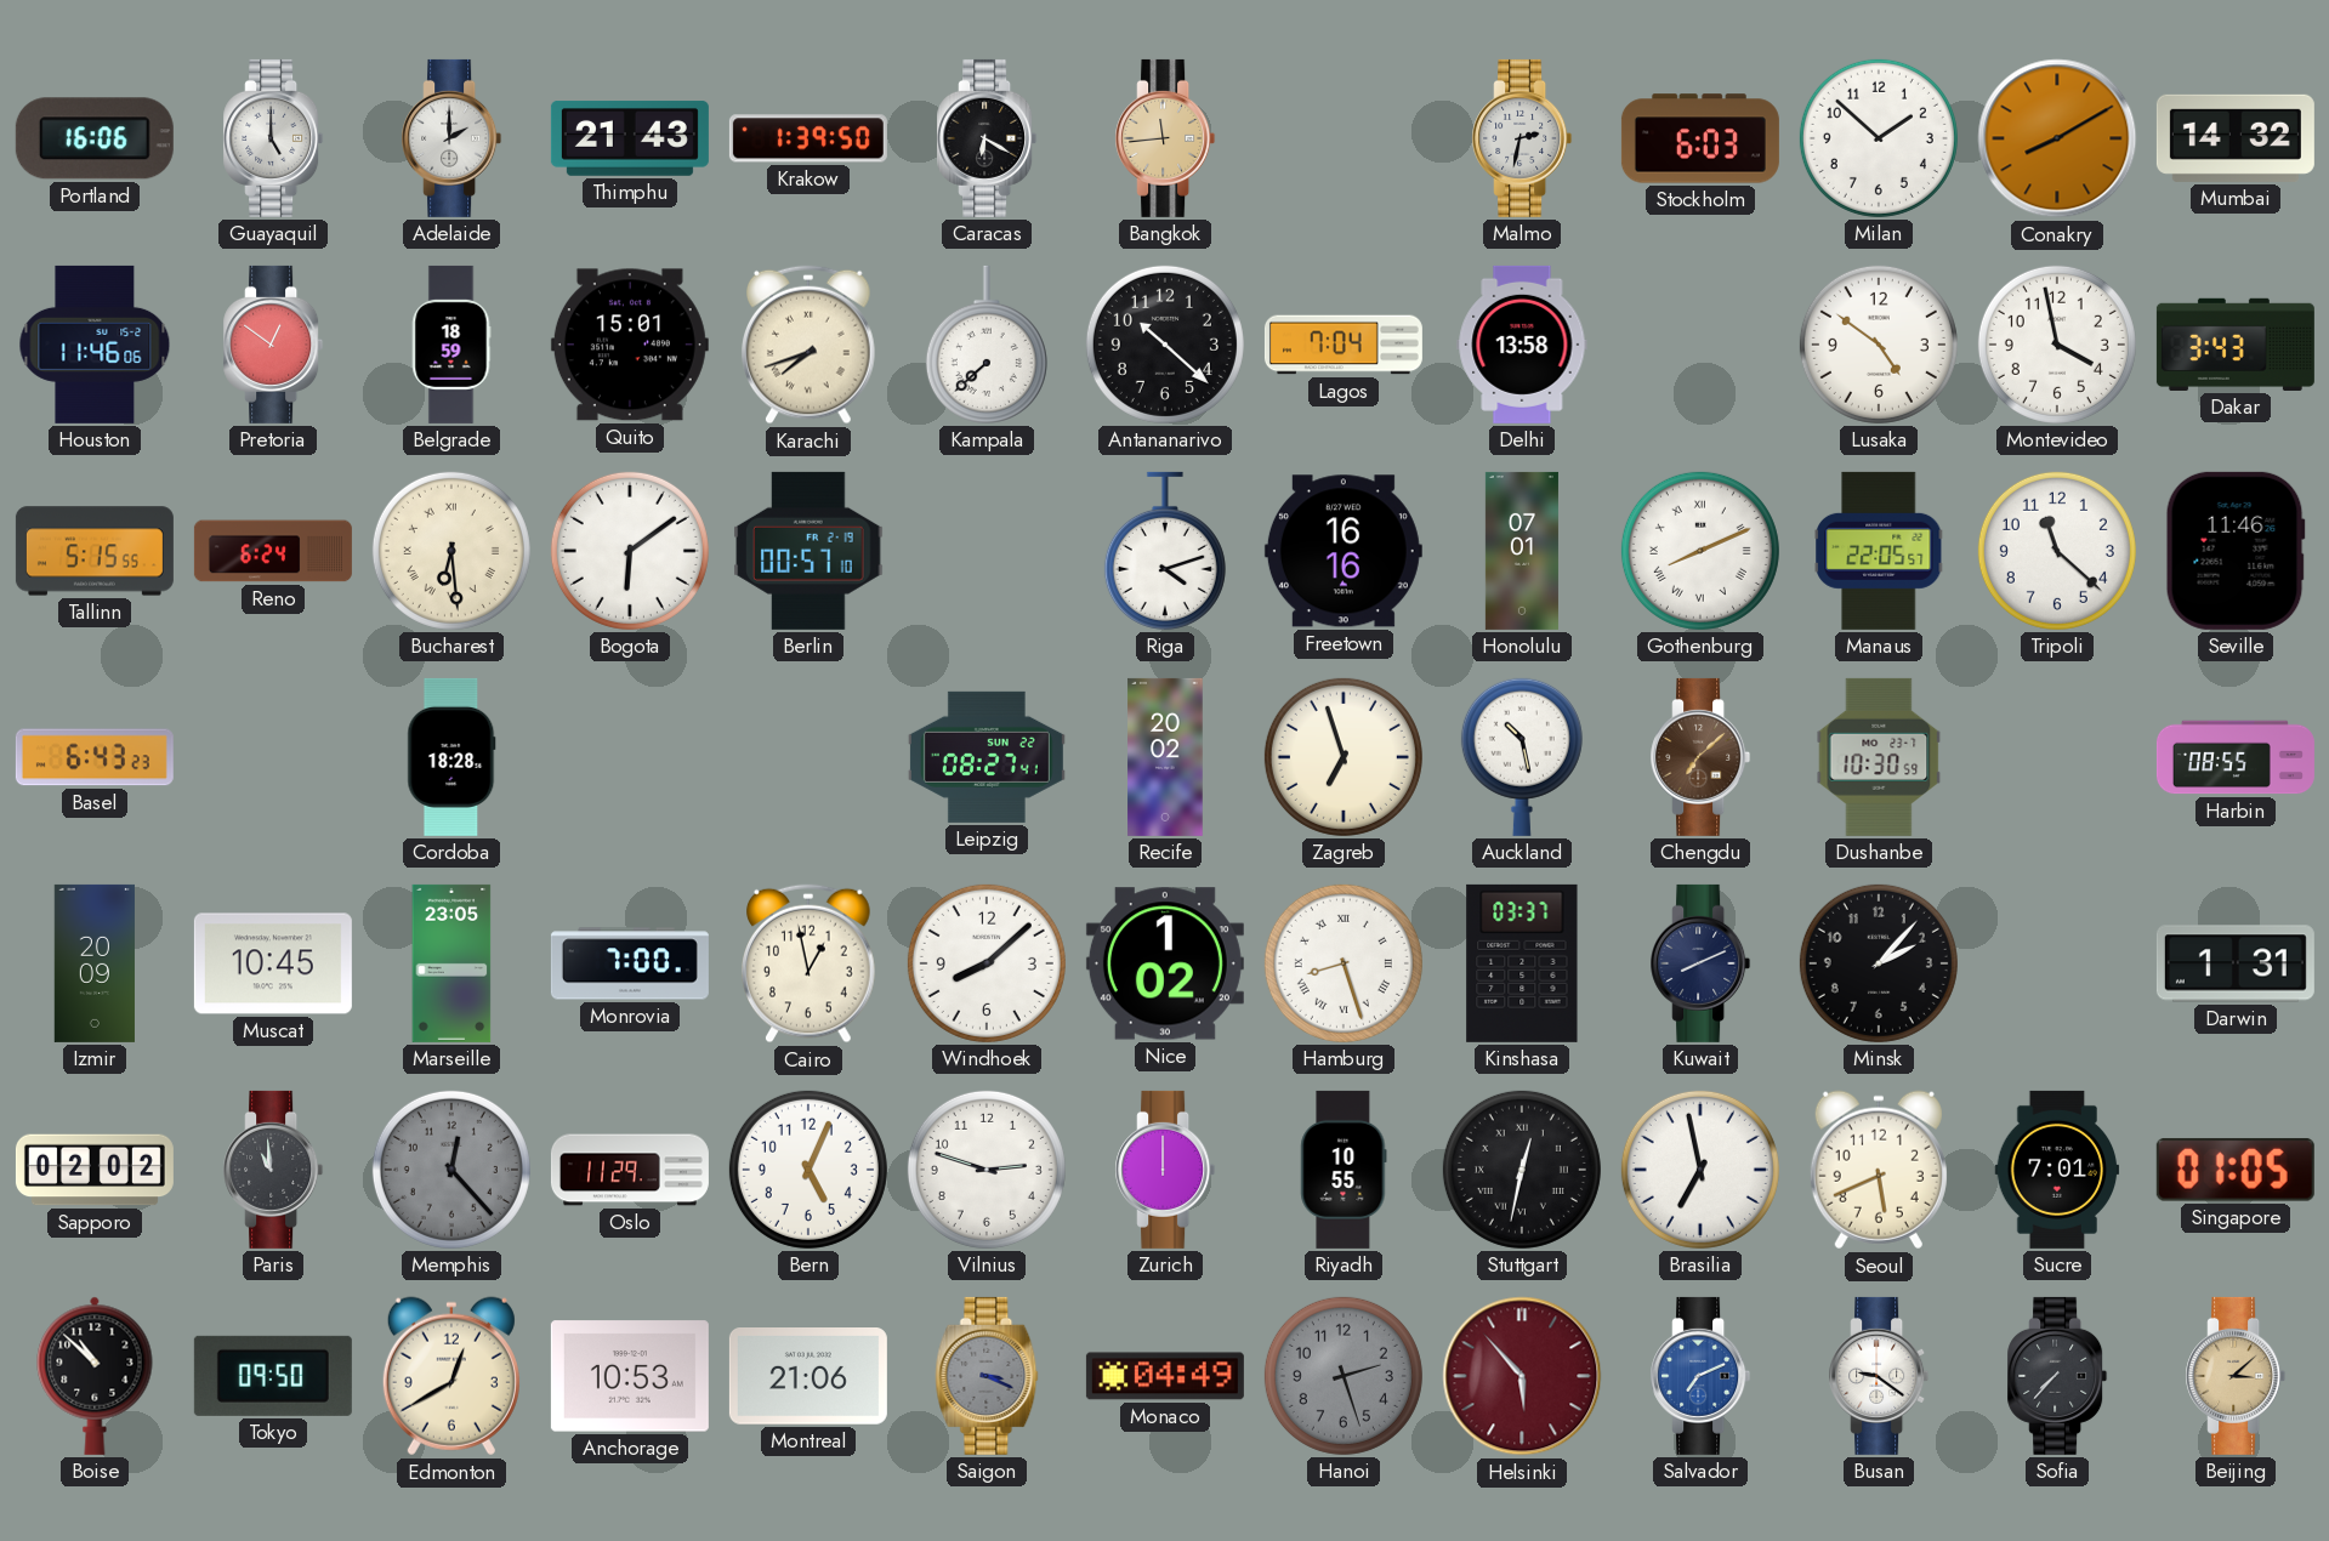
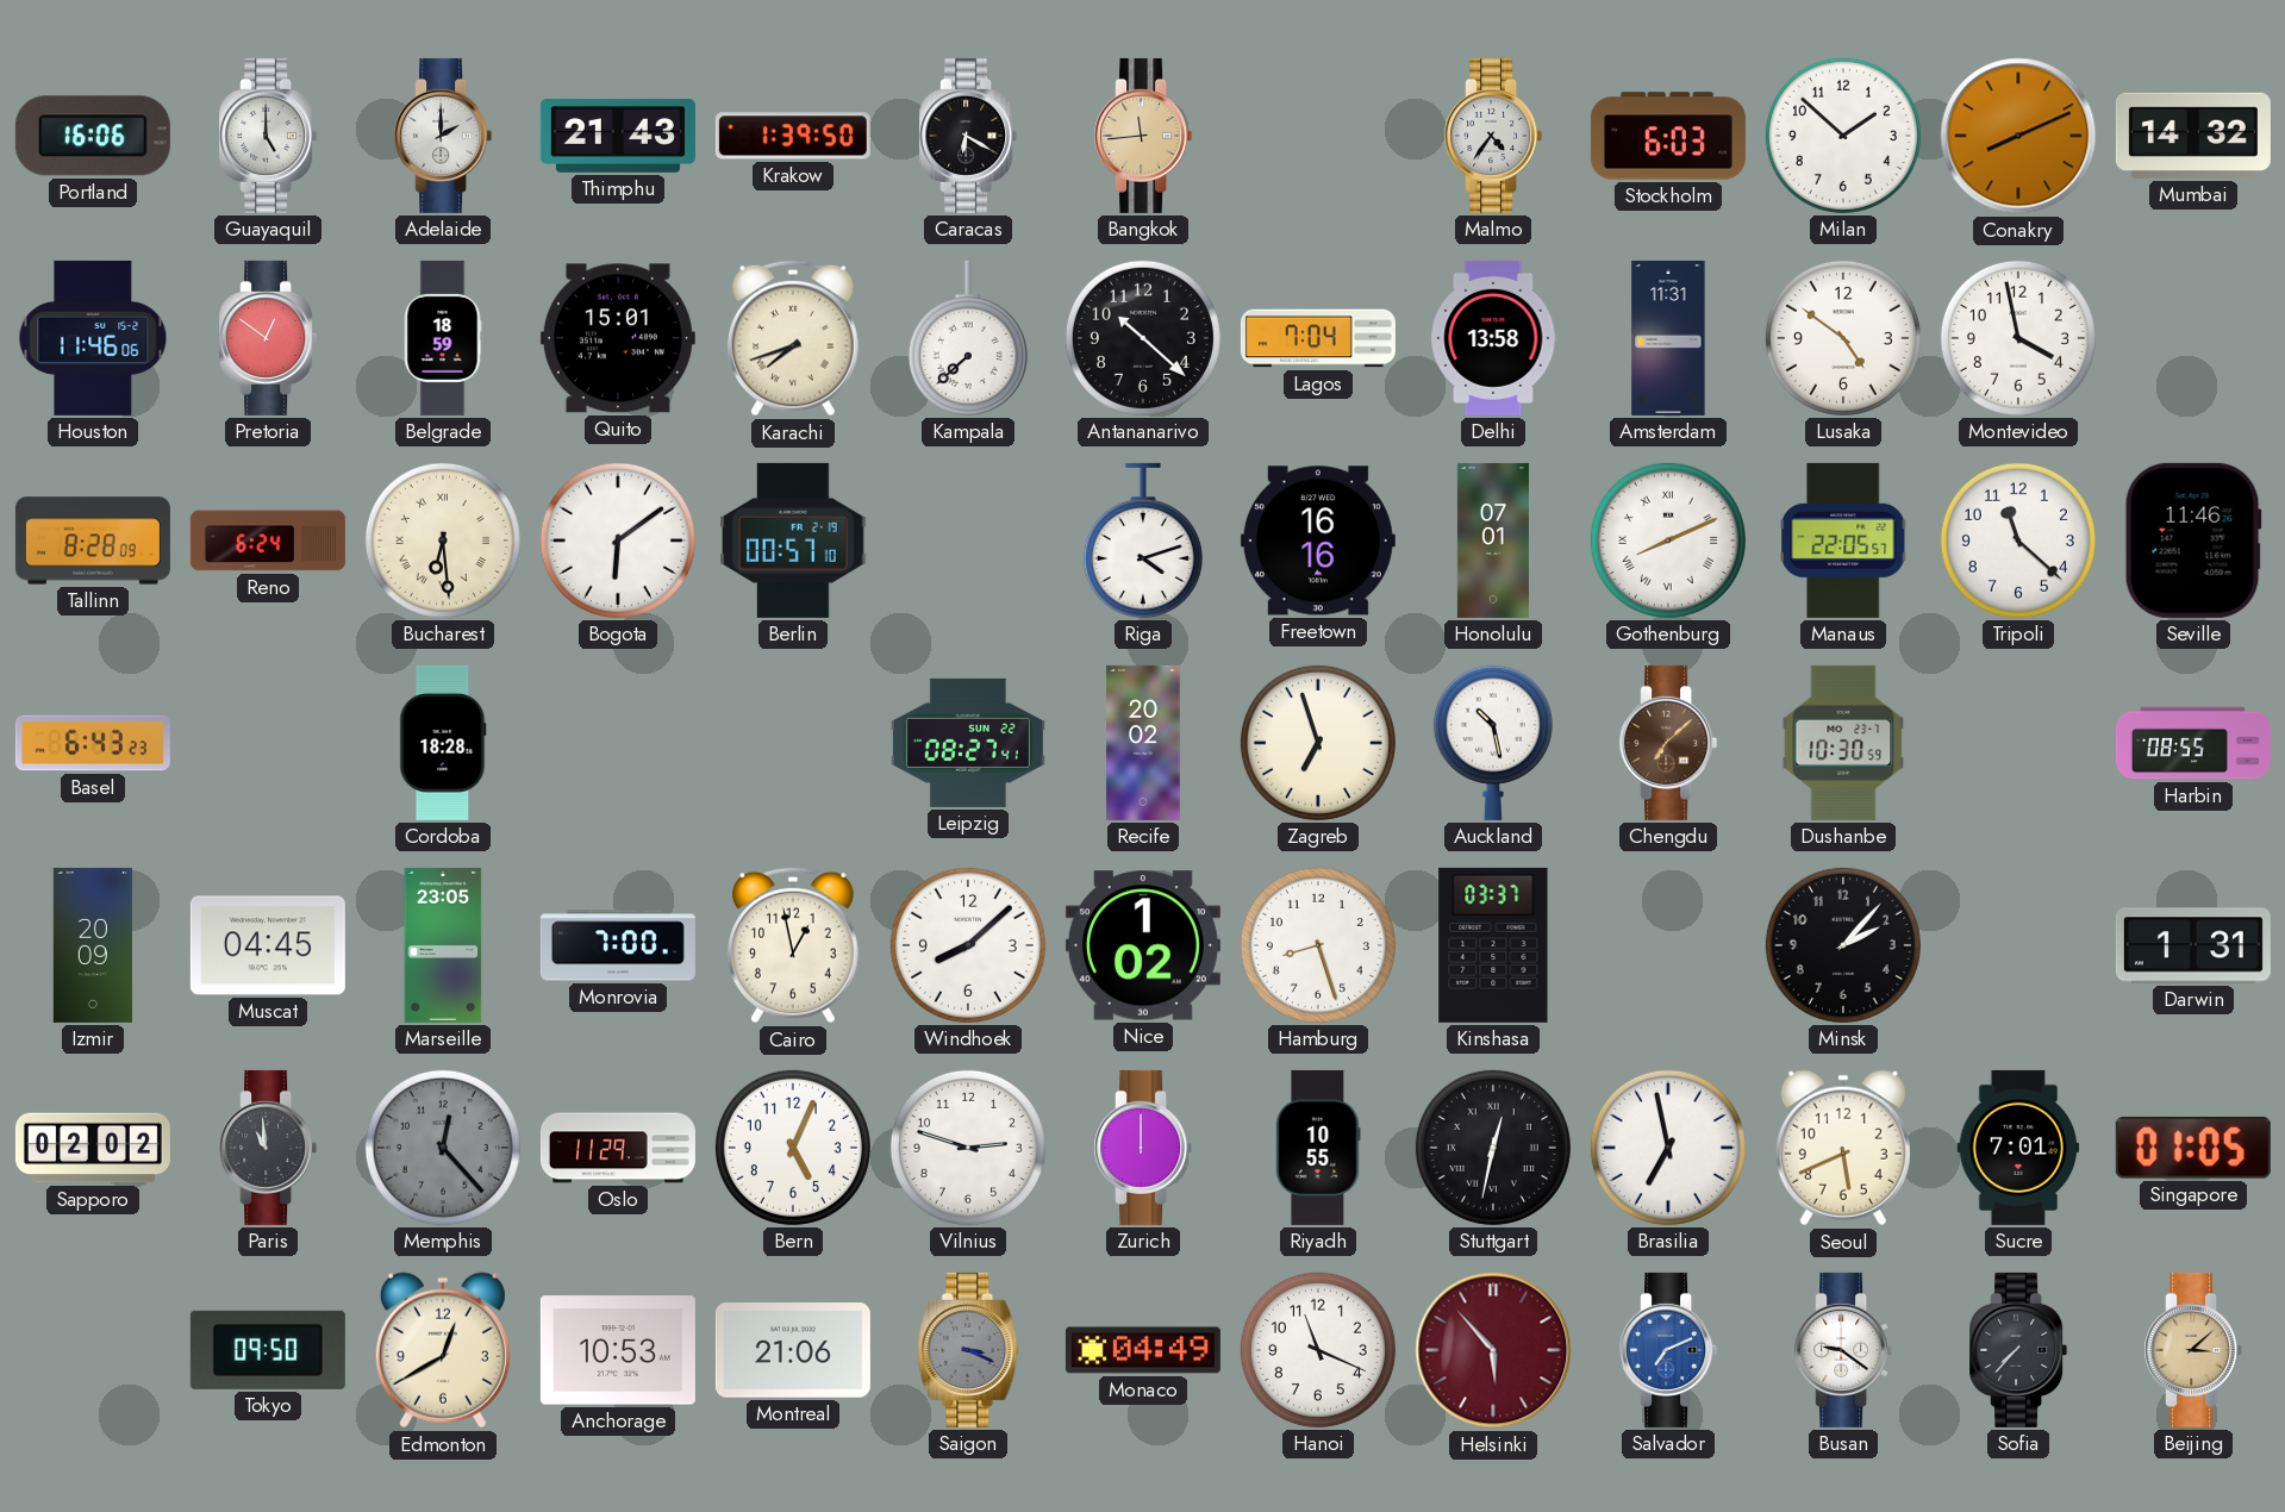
Malmo: 2:32 -> 4:36 (1493, 136)
Conakry: 8:10 -> 8:11 (2018, 136)
Amsterdam: none -> 11:31 (1668, 338)
Dakar: 3:43 -> none (2236, 345)
Tallinn: 5:15 -> 8:28 (93, 541)
Muscat: 10:45 -> 04:45 (268, 945)
Hamburg numerals: Roman -> Arabic (1318, 945)
Kuwait: 8:11 -> none (1700, 963)
Boise: 10:52 -> none (95, 1376)
Hanoi: 2:27 -> 11:19 (1318, 1350)
Hanoi dial: grey -> white (1318, 1350)
